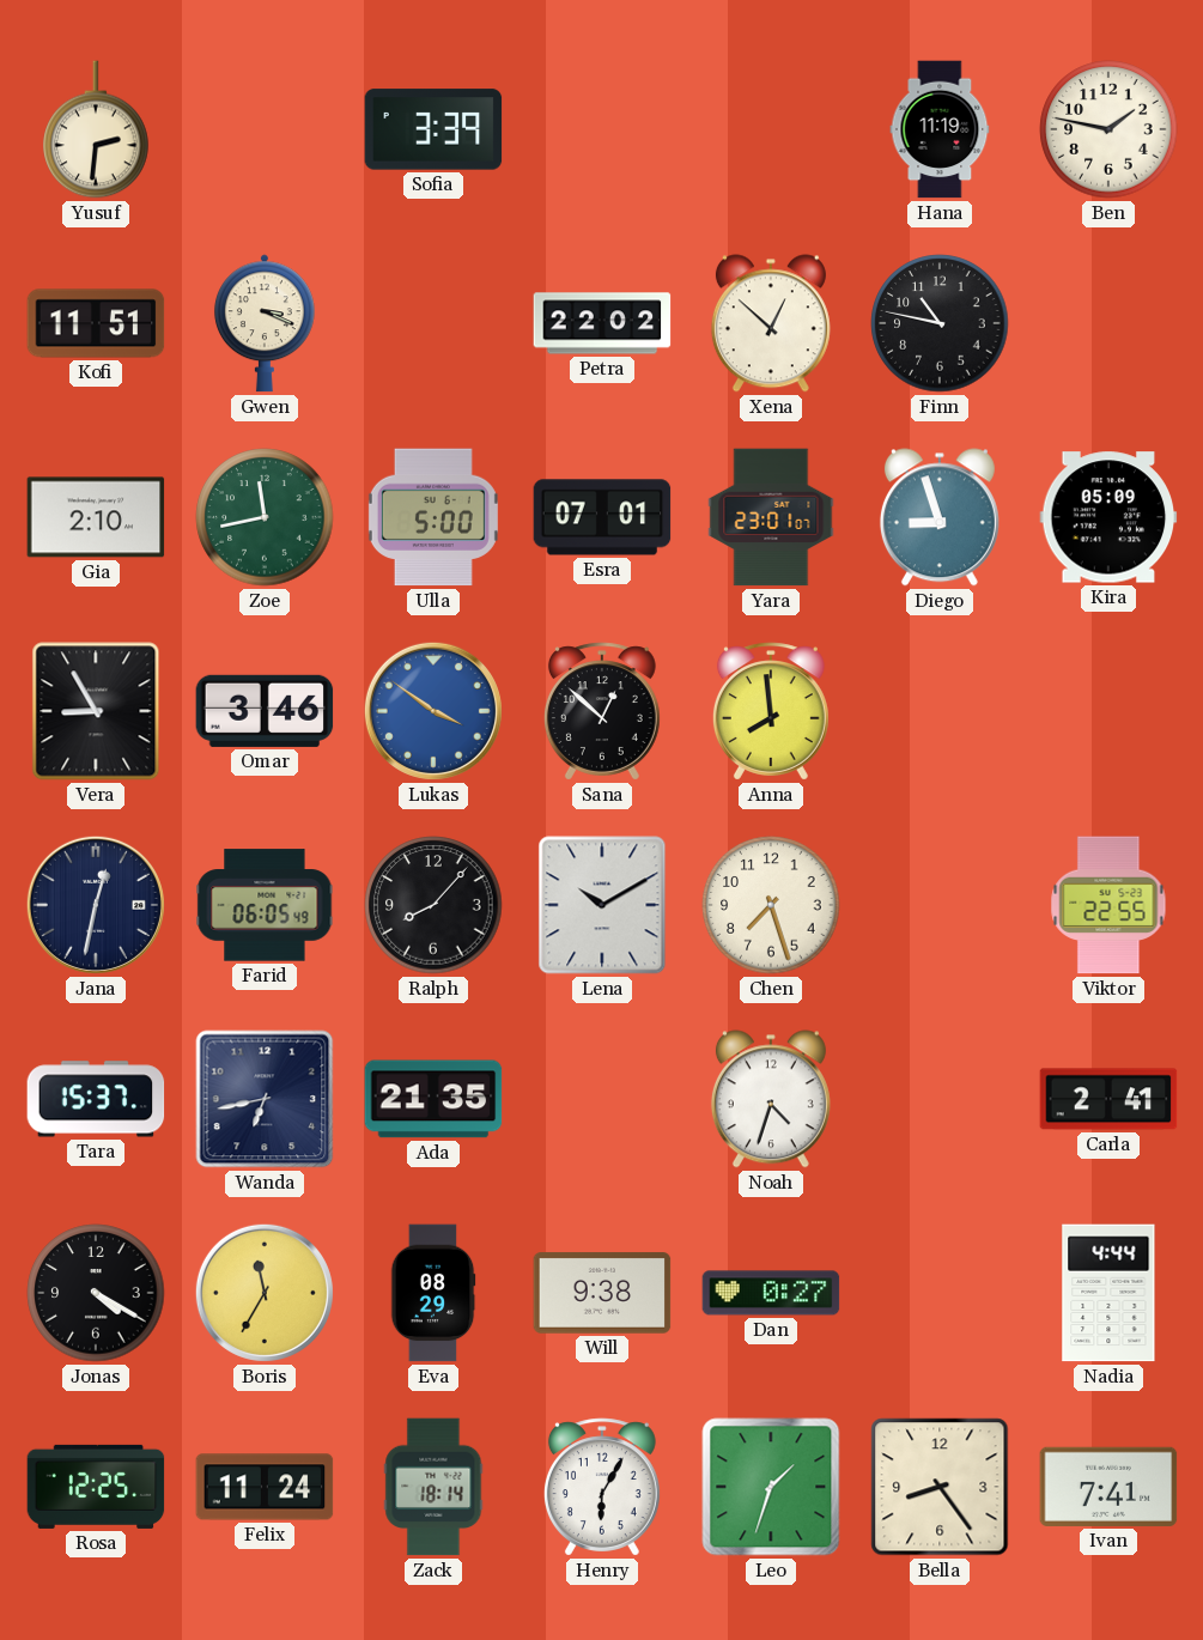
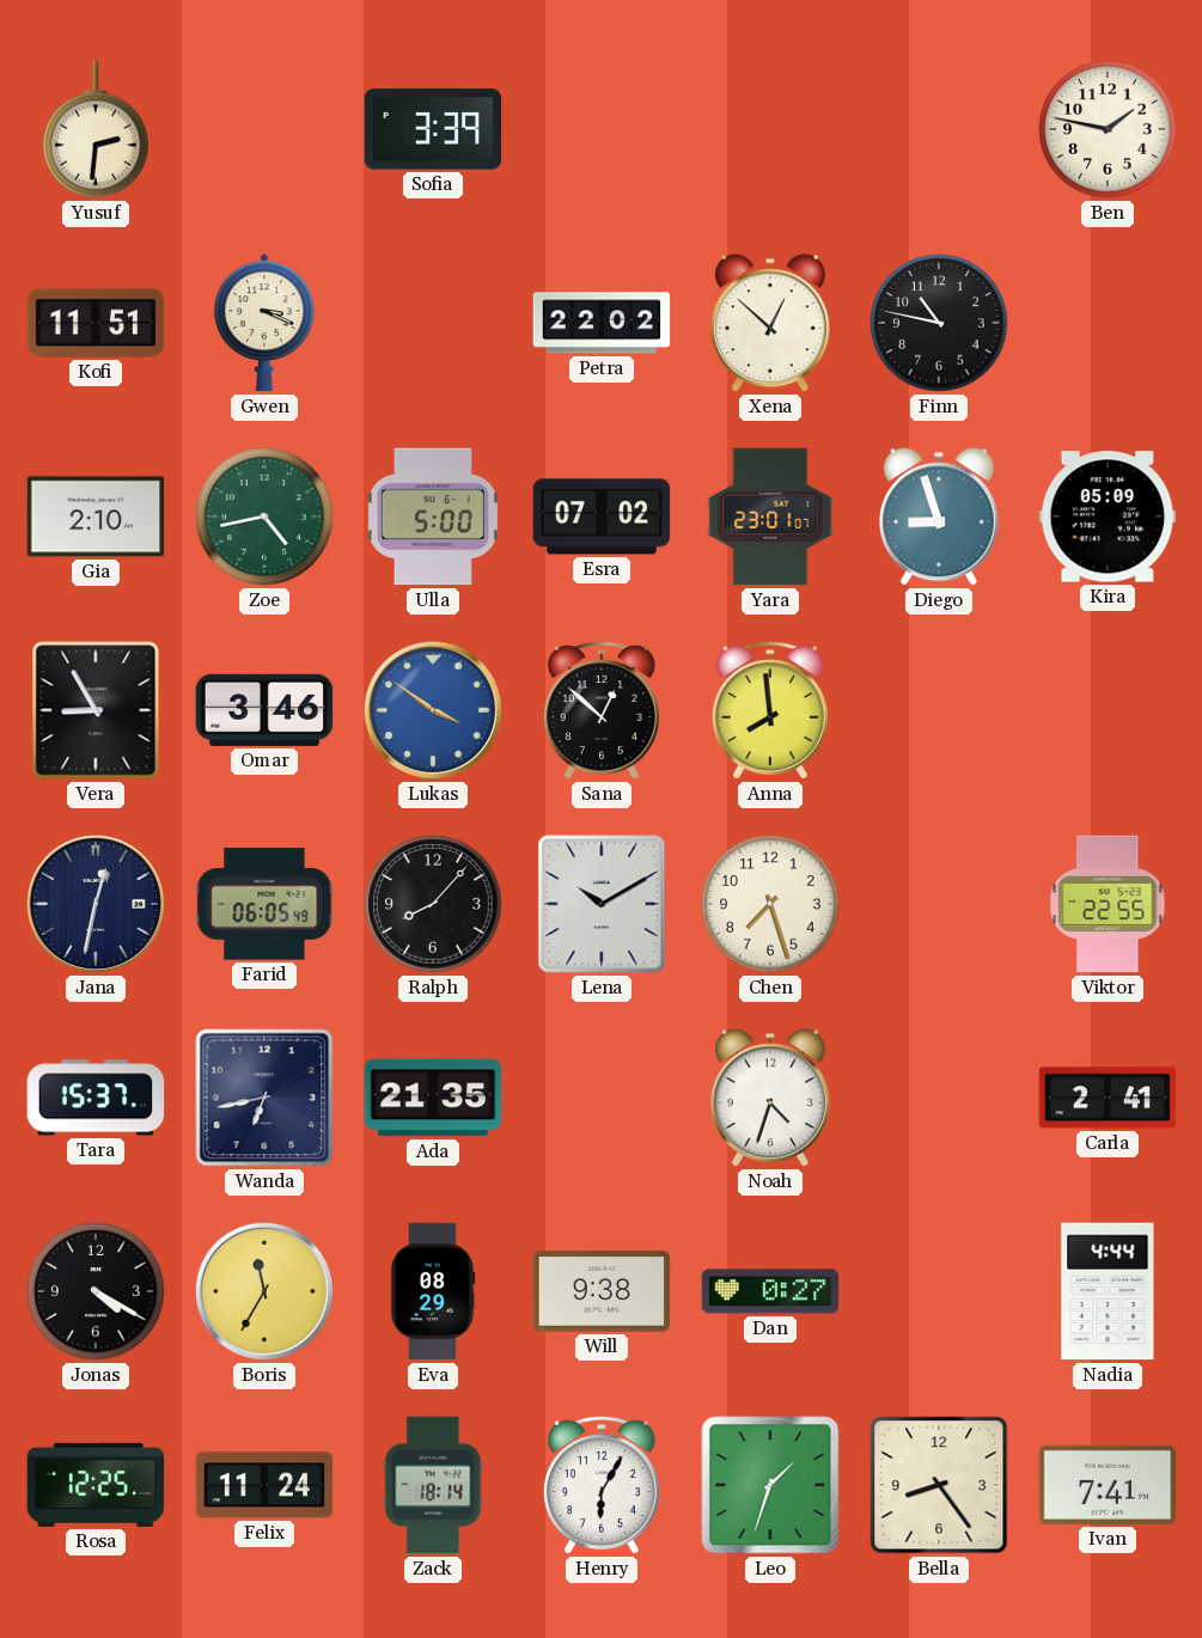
Hana: 11:19 -> none (940, 129)
Zoe: 11:43 -> 4:43 (264, 517)
Esra: 07:01 -> 07:02 (602, 517)
